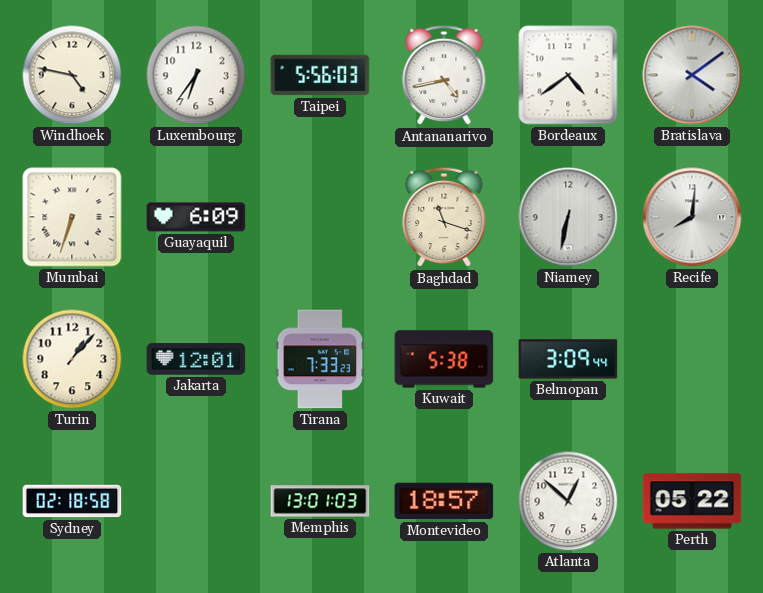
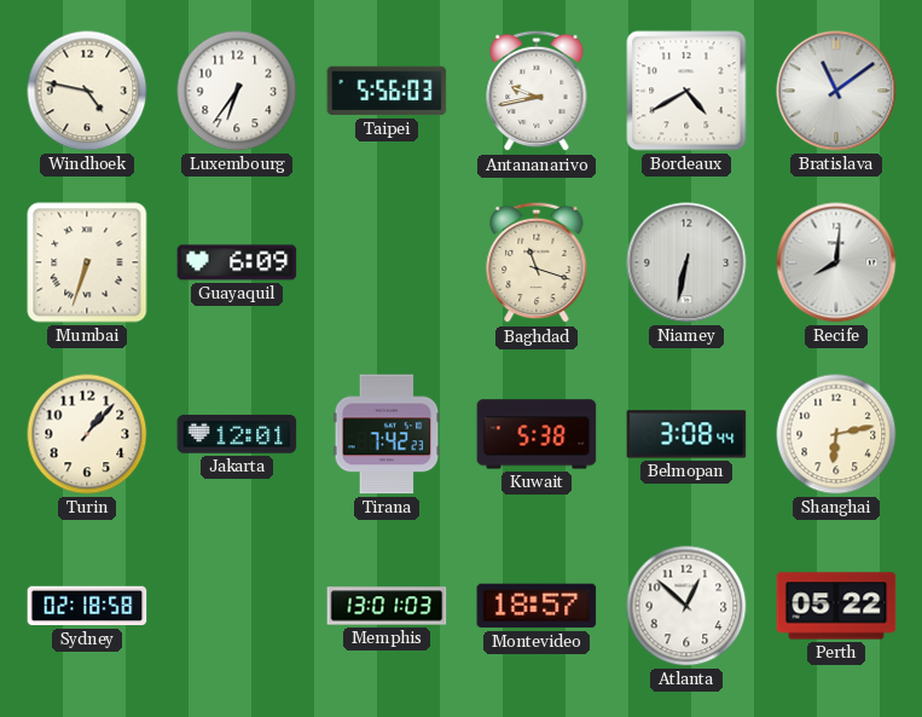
Antananarivo: 4:43 -> 9:43 (537, 91)
Bordeaux: 4:39 -> 4:40 (686, 91)
Bratislava: 4:09 -> 11:09 (836, 91)
Tirana: 7:33 -> 7:42 (387, 434)
Belmopan: 3:09 -> 3:08 (686, 434)
Shanghai: none -> 6:13 (836, 434)
